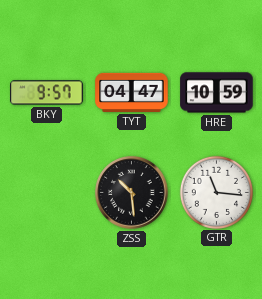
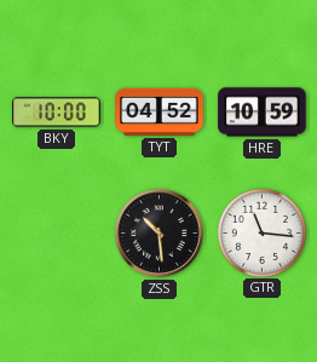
BKY: 9:57 -> 10:00 (57, 113)
TYT: 04:47 -> 04:52 (160, 111)
